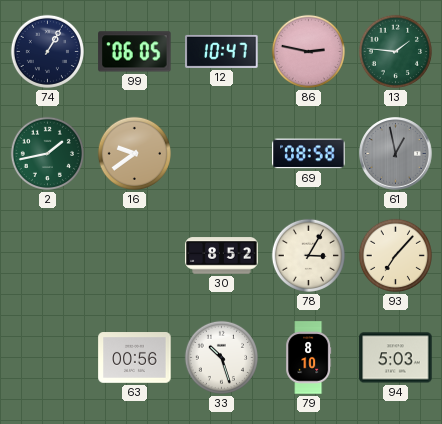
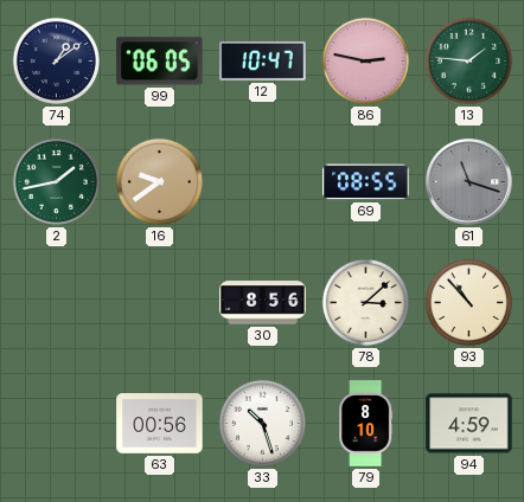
74: 1:05 -> 1:09 (56, 60)
69: 08:58 -> 08:55 (366, 182)
61: 12:58 -> 11:18 (469, 182)
30: 8:52 -> 8:56 (263, 303)
78: 3:05 -> 3:08 (365, 302)
93: 7:07 -> 10:53 (468, 302)
94: 5:03 -> 4:59 (469, 424)
